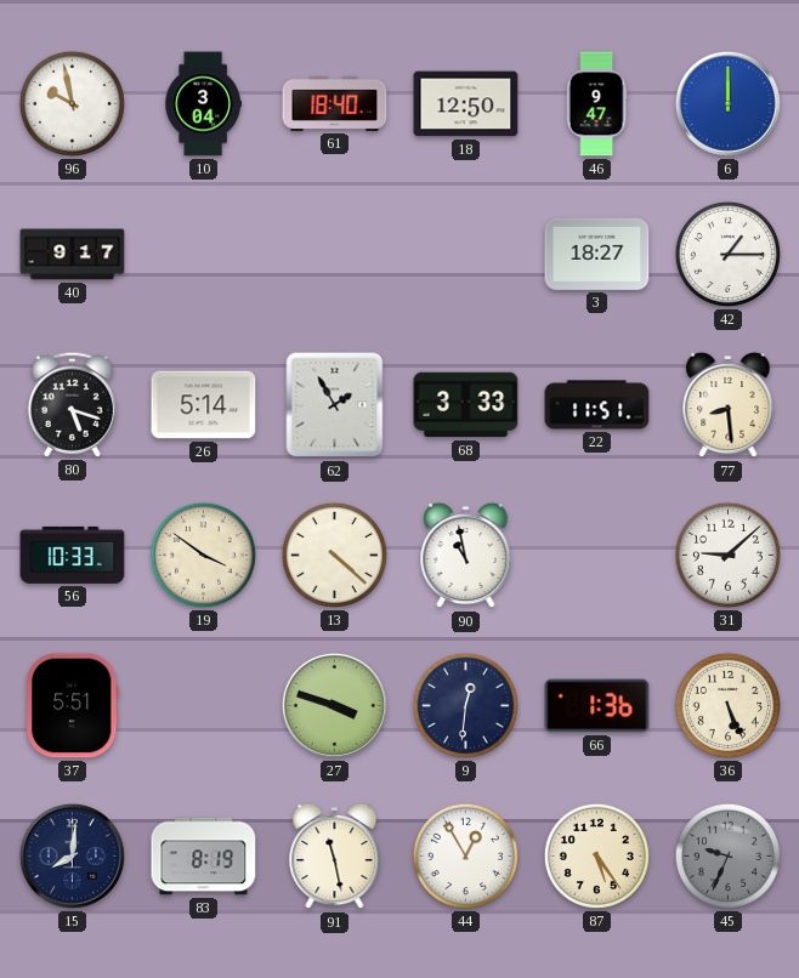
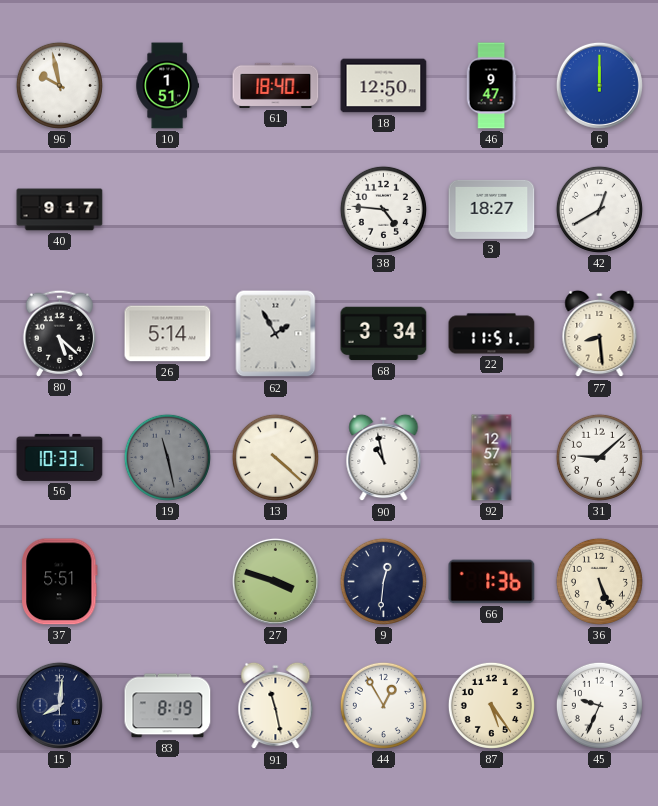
10: 3:04 -> 1:51 (167, 86)
38: none -> 4:46 (383, 209)
42: 1:15 -> 12:40 (599, 209)
80: 5:18 -> 5:22 (59, 333)
68: 3:33 -> 3:34 (384, 334)
19: 3:51 -> 11:28 (167, 457)
19 dial: cream -> grey (167, 457)
92: none -> 12:57 (492, 458)
45 dial: grey -> white (599, 705)
